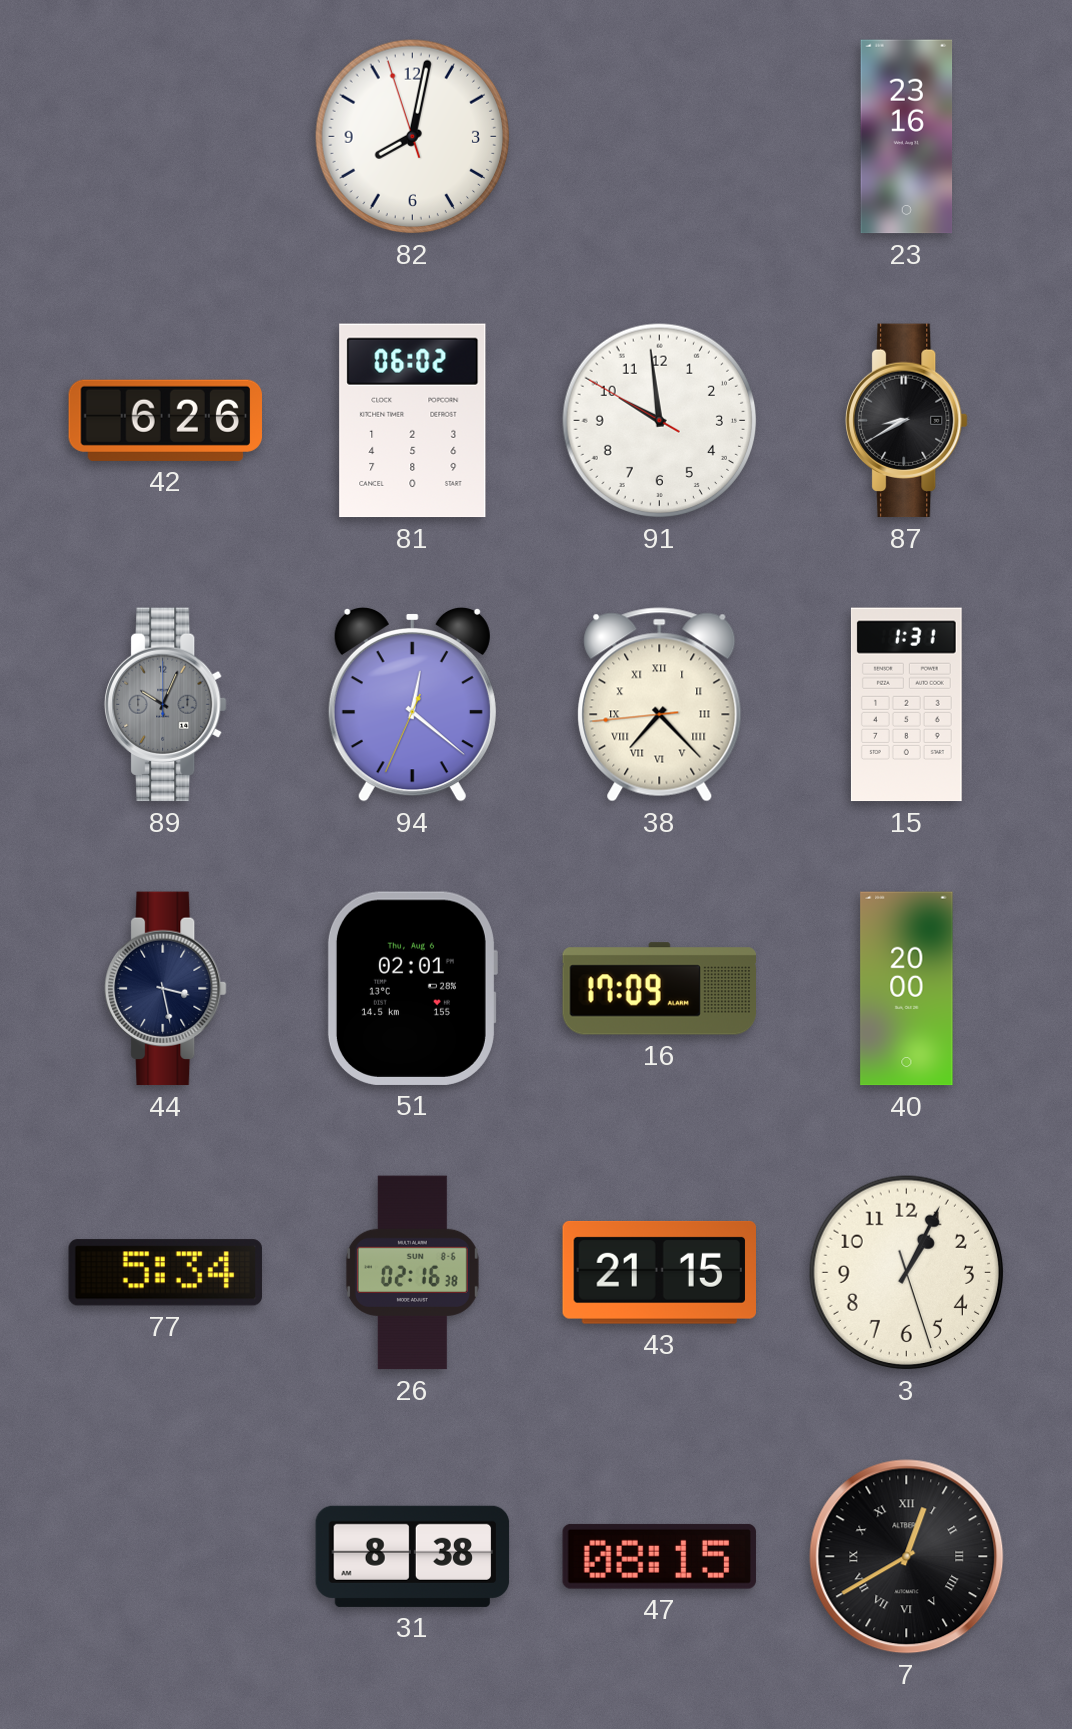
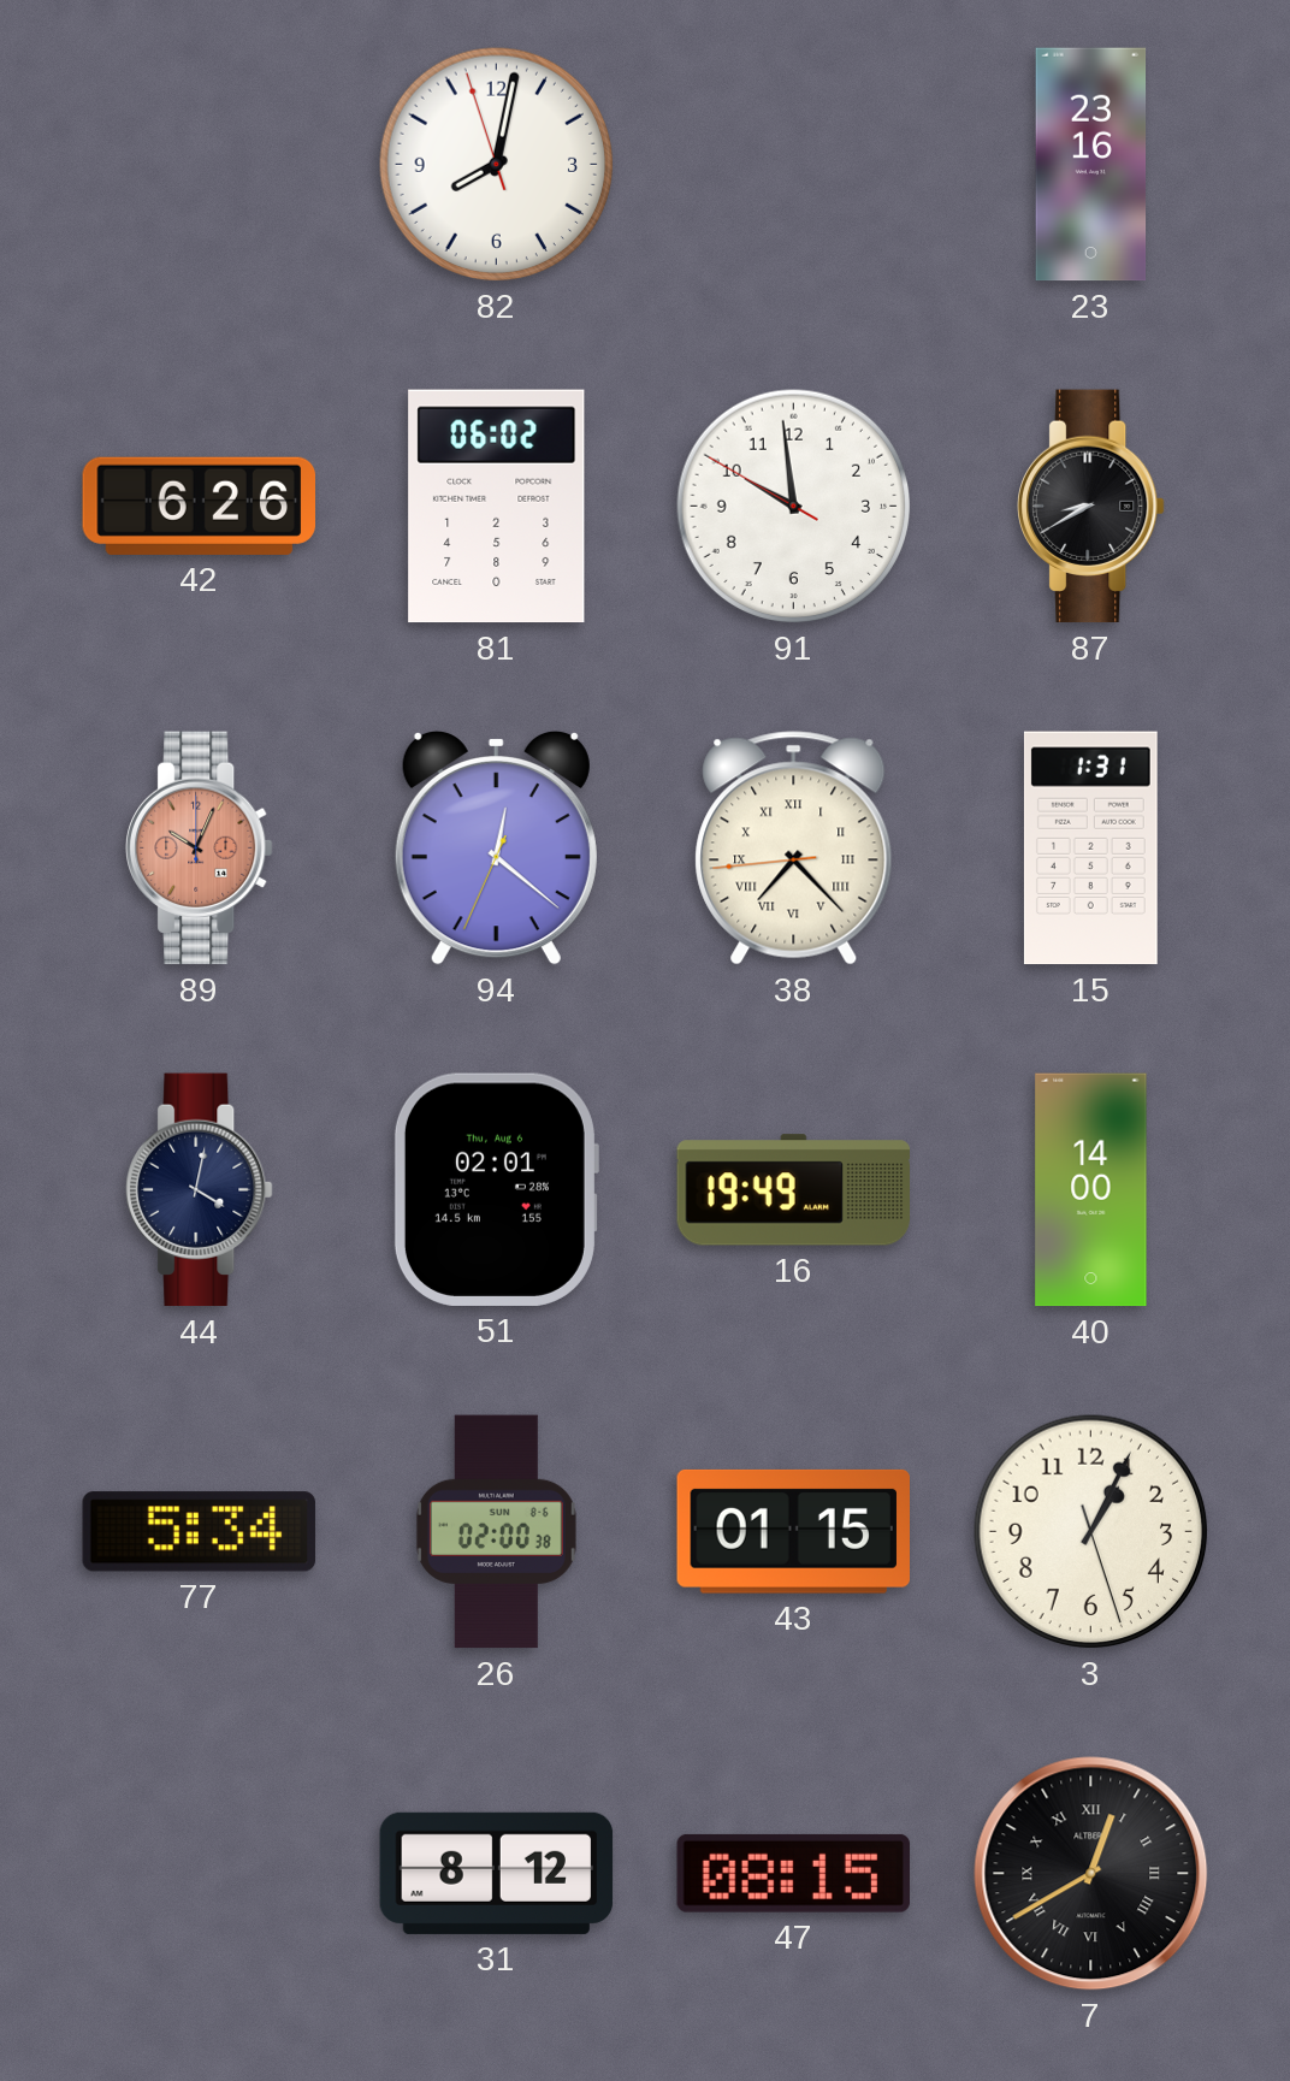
89 dial: grey -> salmon (200, 849)
44: 3:28 -> 4:02 (200, 1190)
16: 17:09 -> 19:49 (793, 1190)
40: 20:00 -> 14:00 (1091, 1190)
26: 02:16 -> 02:00 (496, 1532)
43: 21:15 -> 01:15 (793, 1531)
31: 8:38 -> 8:12 (497, 1873)
